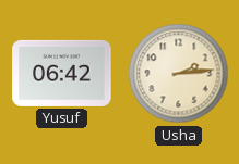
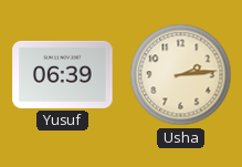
Yusuf: 06:42 -> 06:39 (63, 74)
